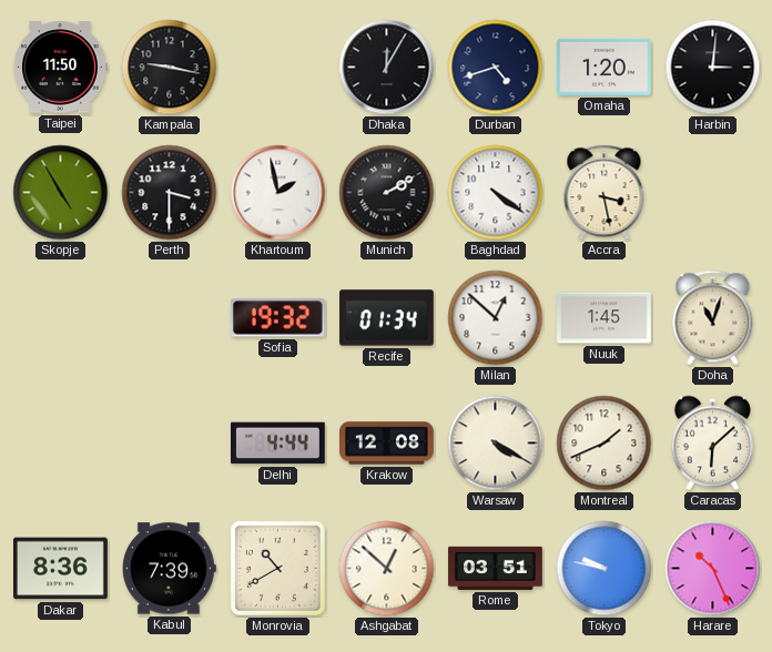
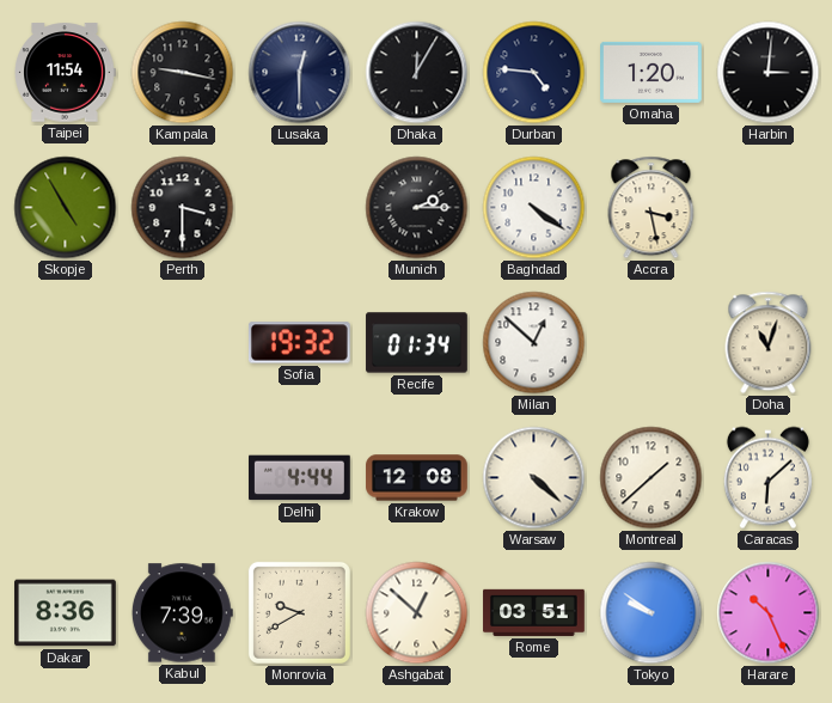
Taipei: 11:50 -> 11:54 (65, 73)
Lusaka: none -> 12:30 (300, 73)
Durban: 4:42 -> 4:46 (534, 73)
Khartoum: 1:58 -> none (278, 193)
Munich: 2:10 -> 2:15 (417, 208)
Nuuk: 1:45 -> none (605, 318)
Warsaw: 4:20 -> 4:22 (534, 478)
Montreal: 1:41 -> 1:38 (651, 478)
Monrovia: 10:40 -> 9:40 (299, 612)
Tokyo: 9:47 -> 9:51 (651, 613)
